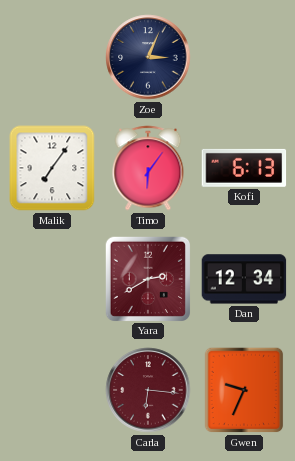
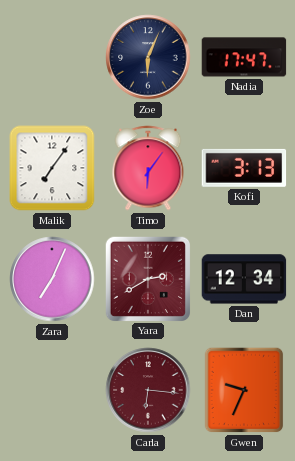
Zoe: 3:04 -> 6:04 (148, 57)
Nadia: none -> 17:47 (244, 57)
Kofi: 6:13 -> 3:13 (244, 168)
Zara: none -> 7:04 (52, 279)
